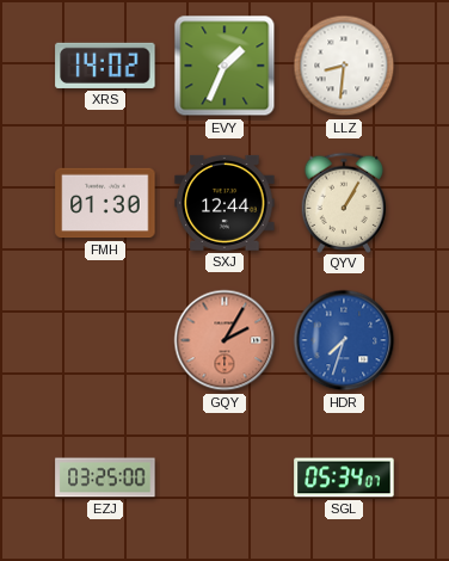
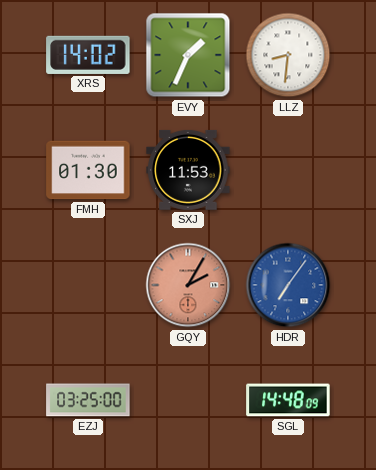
SXJ: 12:44 -> 11:53 (188, 170)
QYV: 1:05 -> none (344, 202)
HDR: 7:33 -> 7:06 (288, 285)
SGL: 05:34 -> 14:48 (288, 400)
